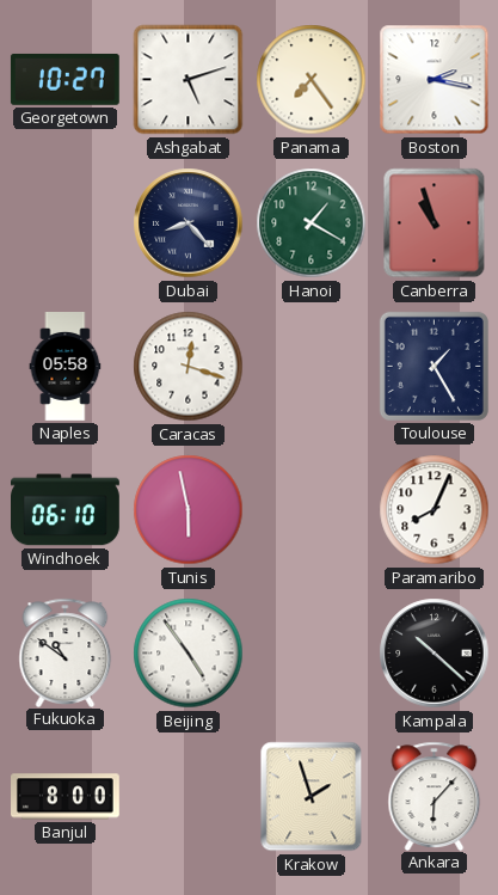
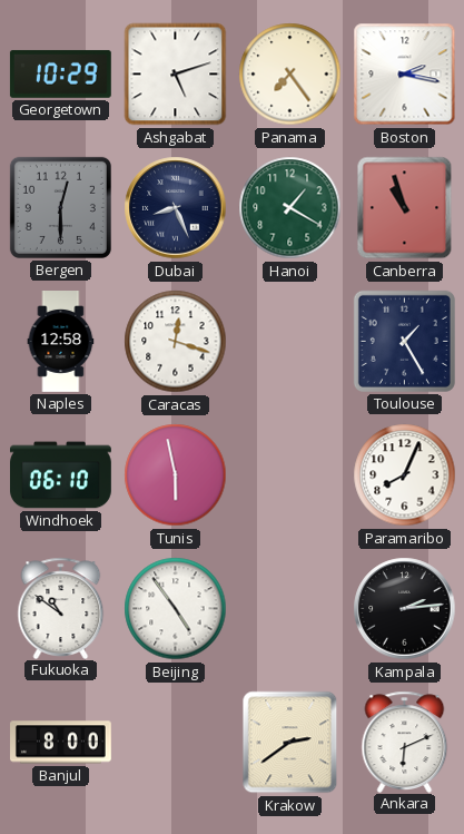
Georgetown: 10:27 -> 10:29 (60, 73)
Bergen: none -> 12:30 (60, 207)
Dubai: 8:23 -> 8:26 (176, 208)
Naples: 05:58 -> 12:58 (61, 342)
Kampala: 10:22 -> 2:14 (405, 609)
Krakow: 1:57 -> 2:39 (290, 743)
Ankara: 6:07 -> 6:11 (405, 742)
